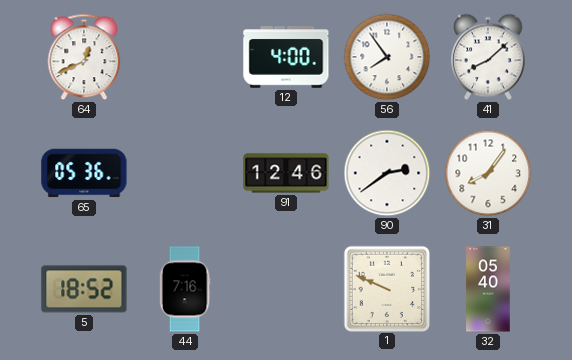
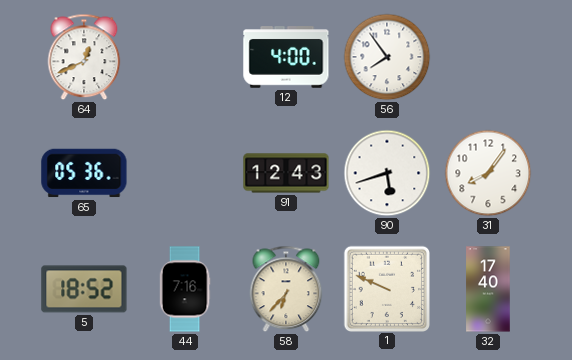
41: 8:08 -> none (489, 57)
91: 12:46 -> 12:43 (286, 173)
90: 2:39 -> 5:42 (387, 173)
58: none -> 6:37 (286, 289)
32: 05:40 -> 17:40 (488, 289)
